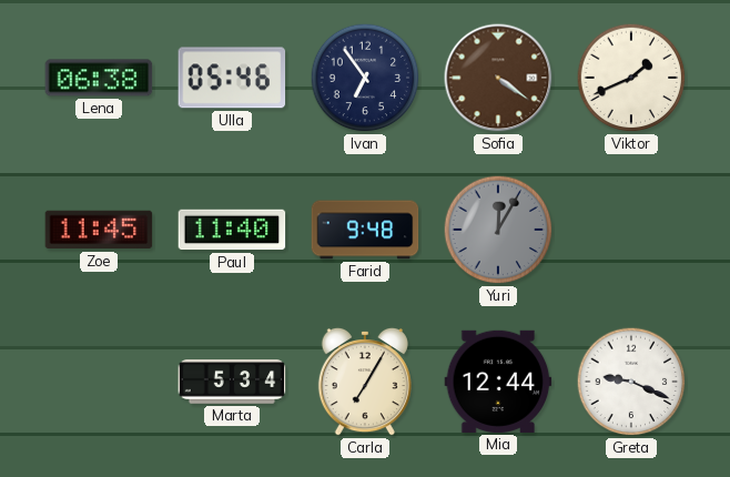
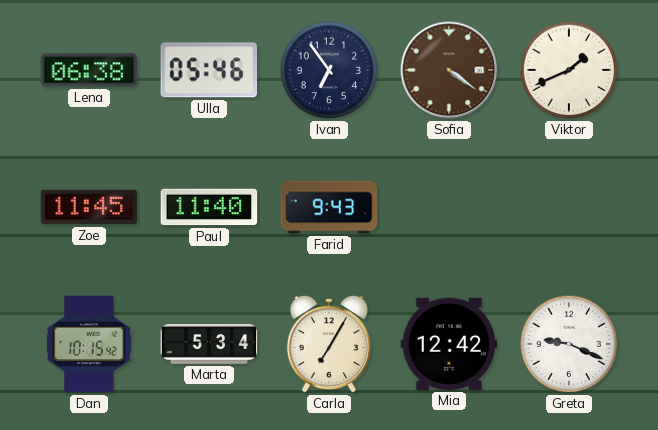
Farid: 9:48 -> 9:43 (329, 207)
Yuri: 12:05 -> none (498, 230)
Dan: none -> 10:15 (89, 344)
Mia: 12:44 -> 12:42 (449, 344)
